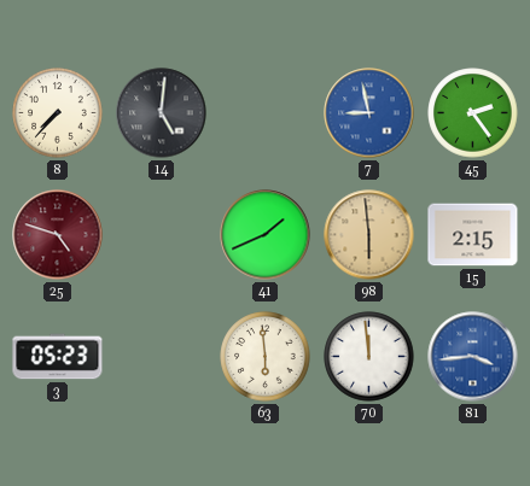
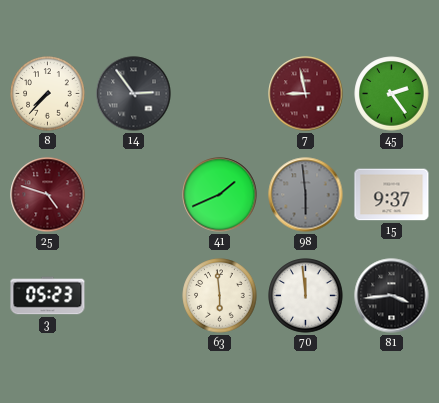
14: 5:01 -> 2:54 (134, 94)
7 dial: blue -> burgundy (306, 94)
98 dial: champagne -> grey (306, 195)
15: 2:15 -> 9:37 (392, 195)
81 dial: blue -> black (392, 296)
